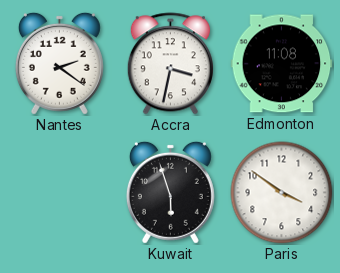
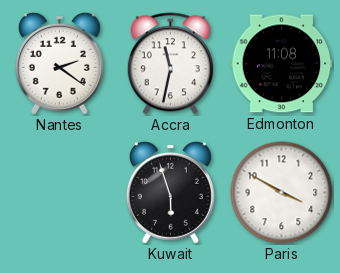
Accra: 3:32 -> 11:32 (170, 64)
Paris: 3:51 -> 3:50 (282, 193)
